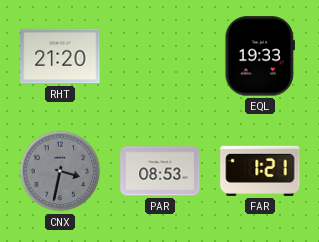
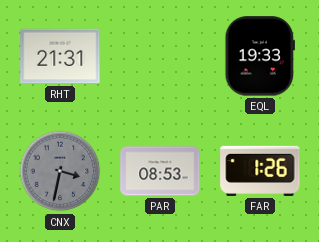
RHT: 21:20 -> 21:31 (60, 56)
FAR: 1:21 -> 1:26 (260, 171)
